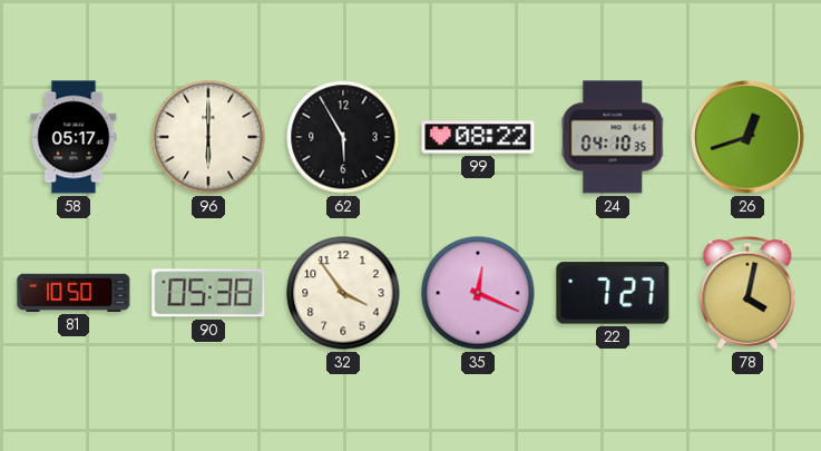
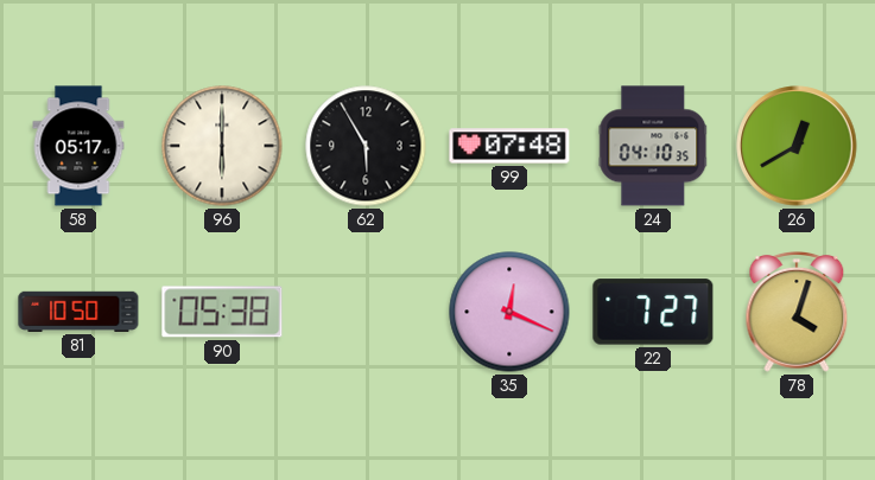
99: 08:22 -> 07:48 (509, 146)
26: 12:42 -> 12:40 (797, 146)
32: 3:54 -> none (343, 293)
78: 4:02 -> 4:03 (797, 313)
